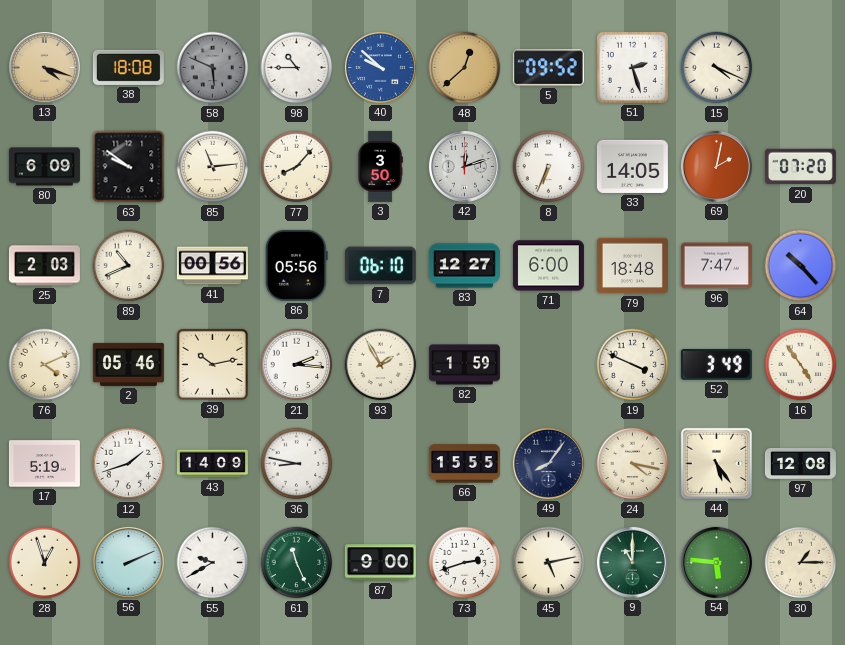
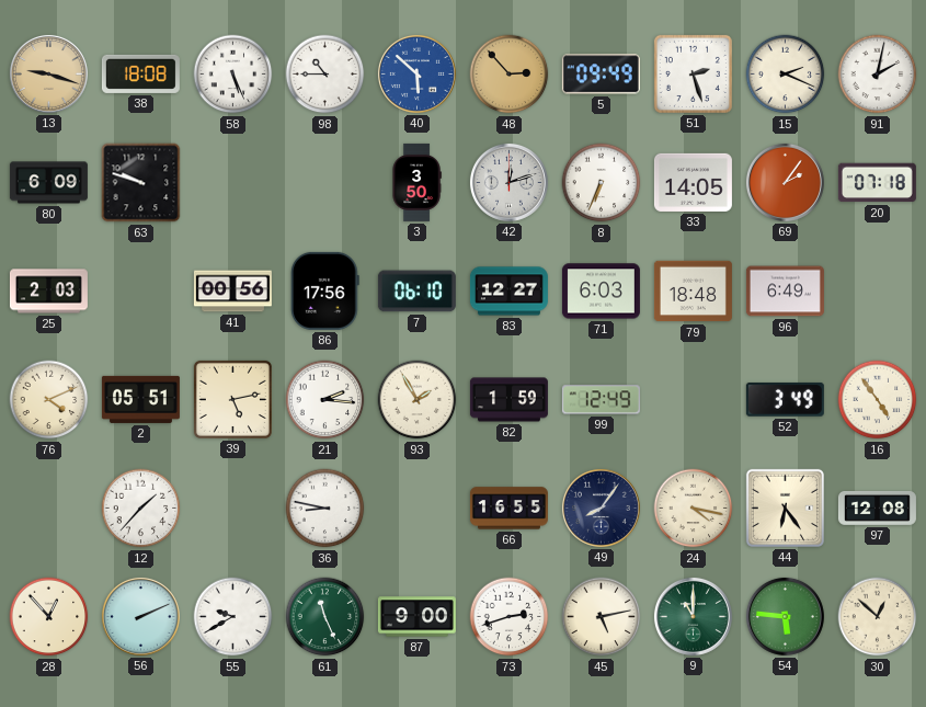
13: 4:18 -> 9:18 (48, 73)
58: 5:49 -> 5:26 (233, 75)
58 dial: grey -> white (233, 75)
40: 9:52 -> 5:52 (416, 73)
48: 12:38 -> 2:53 (510, 75)
5: 09:52 -> 09:49 (601, 75)
15: 4:19 -> 2:19 (786, 75)
91: none -> 2:02 (878, 75)
63: 9:51 -> 9:48 (141, 183)
85: 11:14 -> none (213, 167)
77: 8:07 -> none (297, 167)
69: 2:02 -> 2:06 (785, 182)
20: 07:20 -> 07:18 (877, 183)
89: 10:41 -> none (129, 266)
86: 05:56 -> 17:56 (324, 290)
71: 6:00 -> 6:03 (601, 292)
96: 7:47 -> 6:49 (785, 292)
64: 10:23 -> none (801, 266)
2: 05:46 -> 05:51 (140, 399)
39: 10:13 -> 5:13 (232, 399)
99: none -> 12:49 (601, 400)
19: 3:49 -> none (633, 365)
17: 5:19 -> none (44, 464)
12: 1:42 -> 1:37 (141, 509)
43: 14:09 -> none (212, 464)
66: 15:55 -> 16:55 (508, 509)
44: 5:24 -> 6:24 (785, 508)
28: 12:57 -> 12:53 (49, 617)
30: 1:15 -> 12:52 (878, 617)
